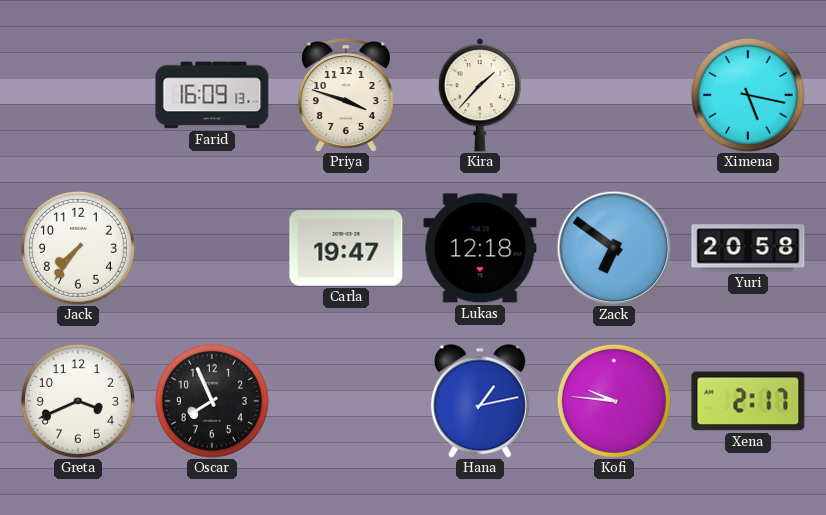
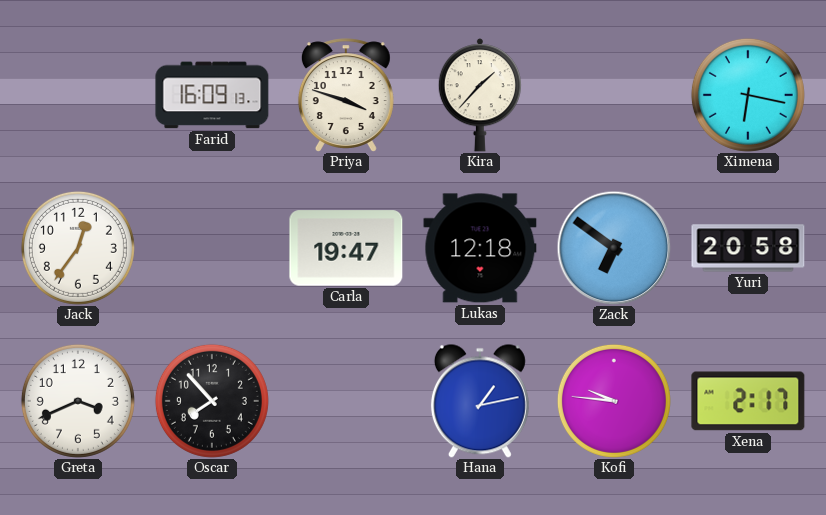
Ximena: 5:17 -> 6:17 (748, 95)
Jack: 7:36 -> 12:36 (78, 248)
Oscar: 7:56 -> 7:53 (212, 401)
